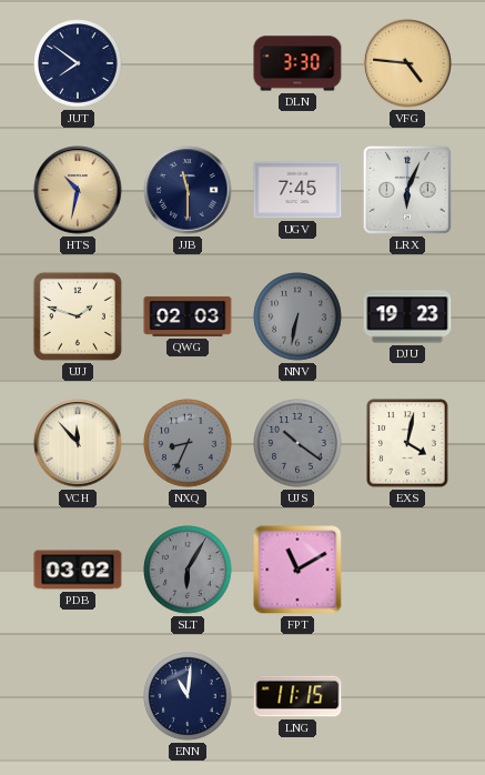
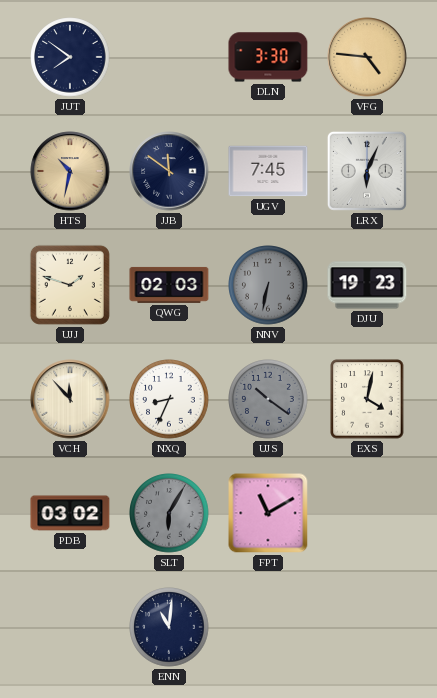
JJB: 11:30 -> 11:51 (169, 171)
NXQ dial: grey -> white (169, 399)
LNG: 11:15 -> none (297, 696)
